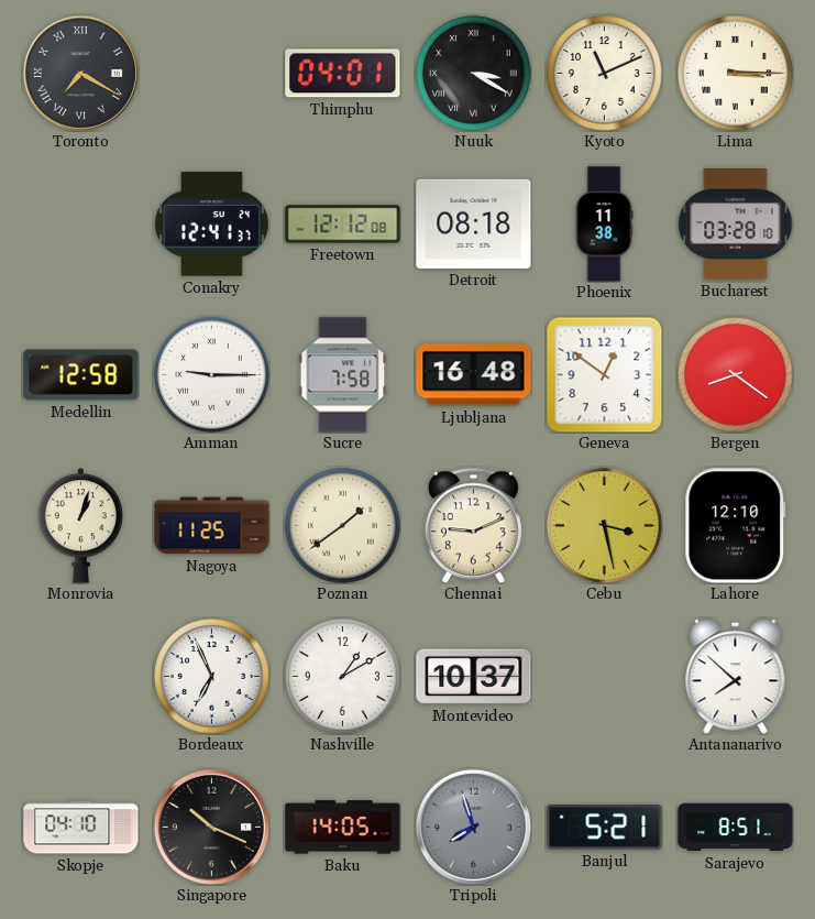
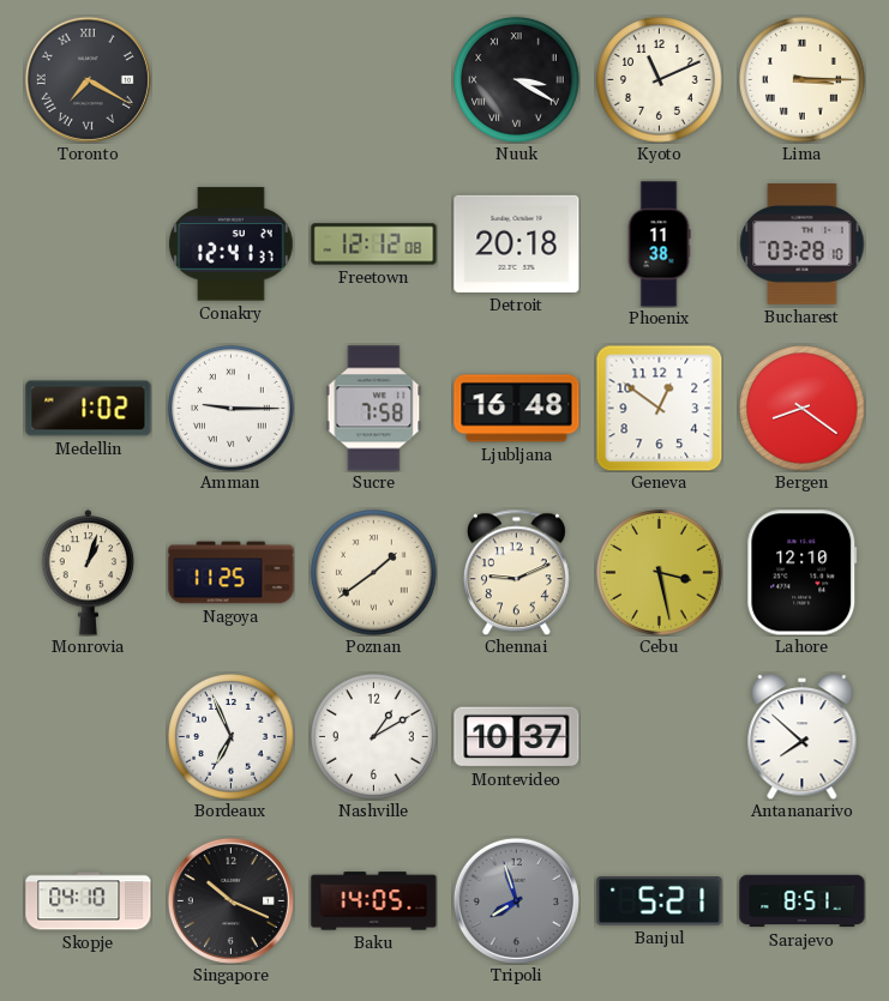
Thimphu: 04:01 -> none (343, 74)
Detroit: 08:18 -> 20:18 (517, 243)
Medellin: 12:58 -> 1:02 (89, 409)
